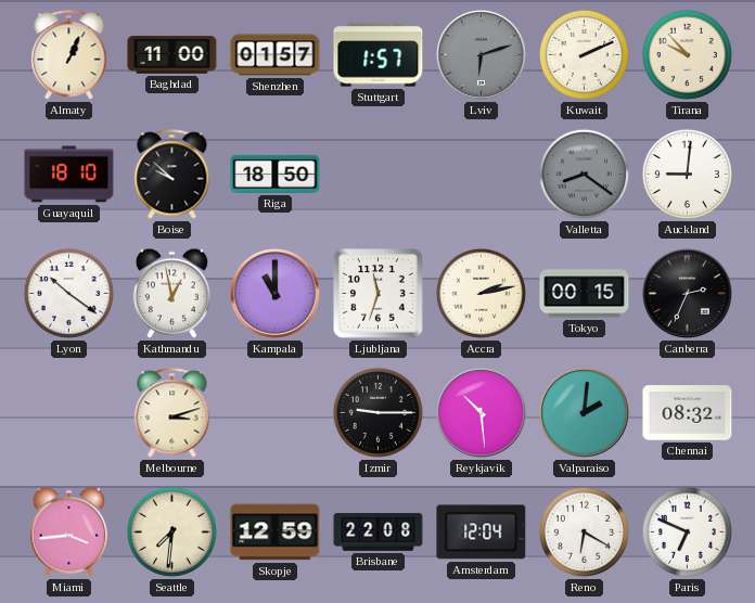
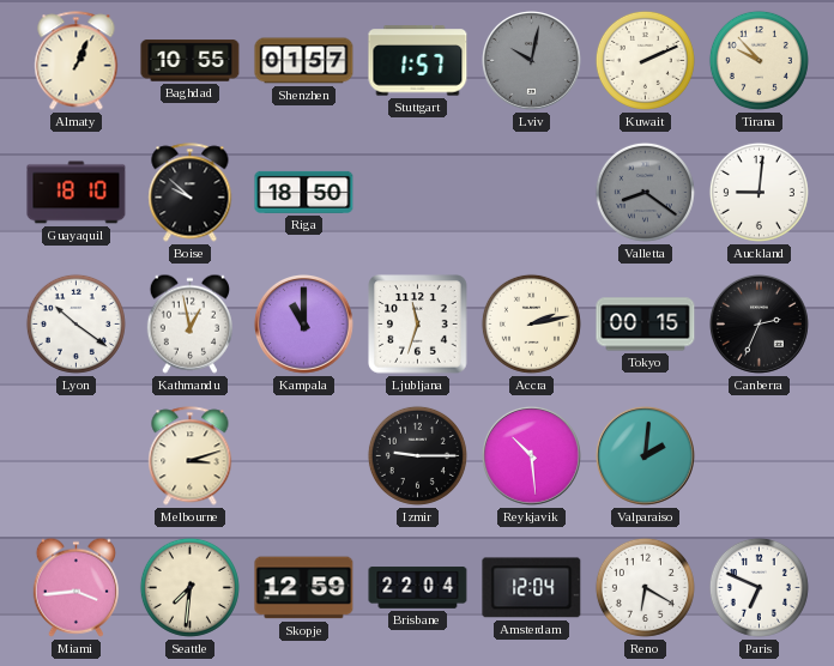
Baghdad: 11:00 -> 10:55 (191, 61)
Lviv: 6:12 -> 10:02 (532, 61)
Chennai: 08:32 -> none (688, 413)
Brisbane: 22:08 -> 22:04 (418, 588)
